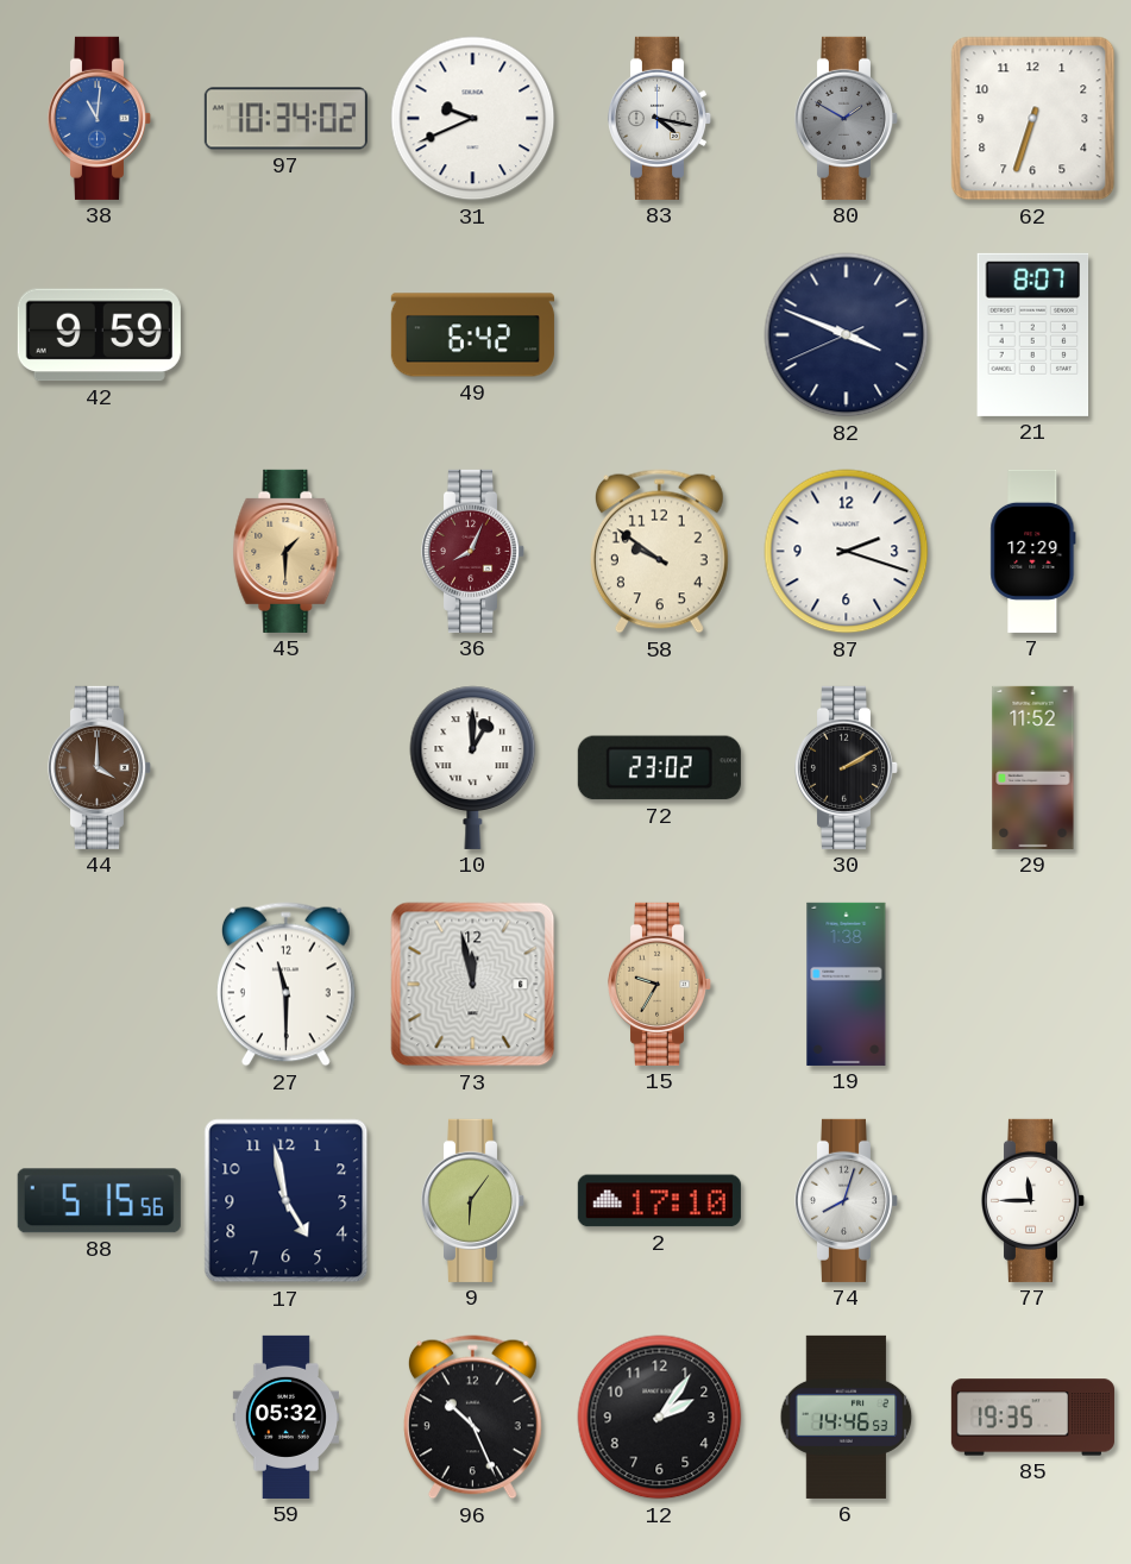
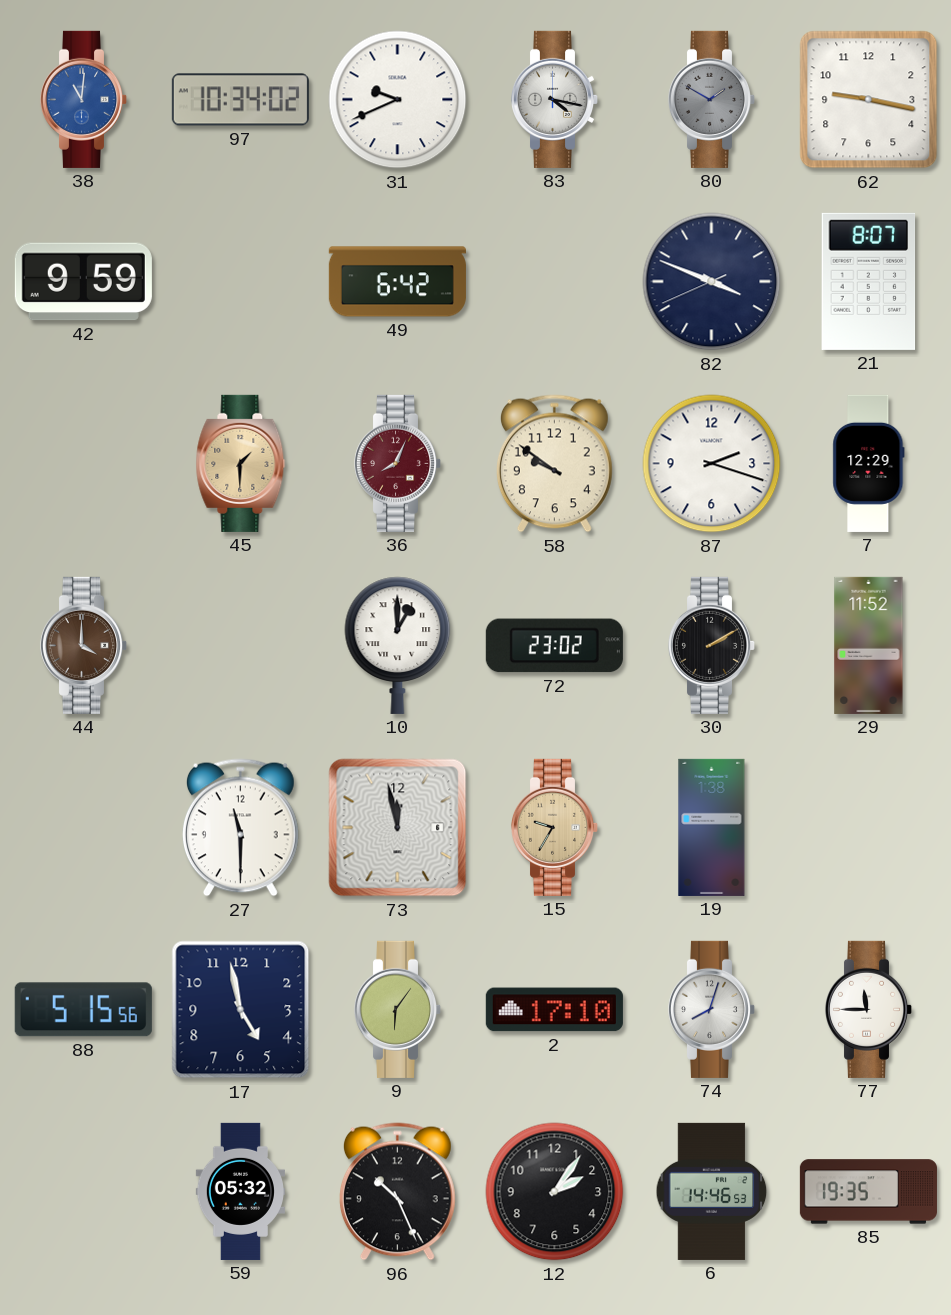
62: 6:33 -> 9:17 (869, 100)
